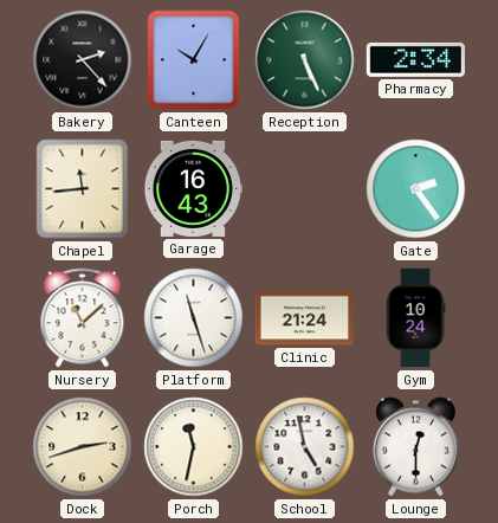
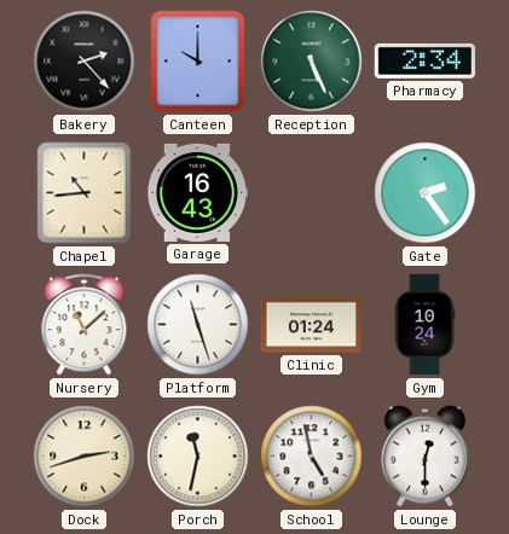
Canteen: 10:05 -> 10:00 (198, 62)
Chapel: 11:44 -> 10:44 (85, 193)
Clinic: 21:24 -> 01:24 (311, 325)
